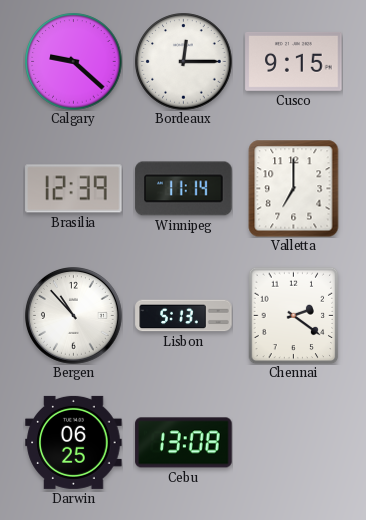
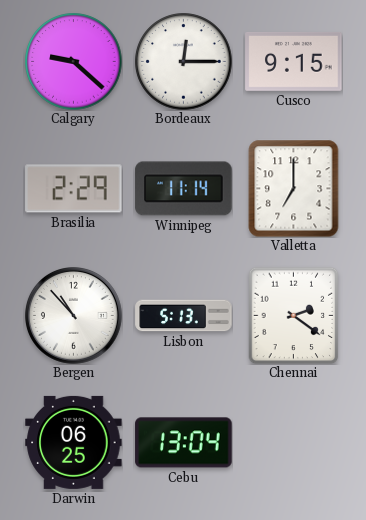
Brasilia: 12:39 -> 2:29 (74, 189)
Cebu: 13:08 -> 13:04 (184, 443)
